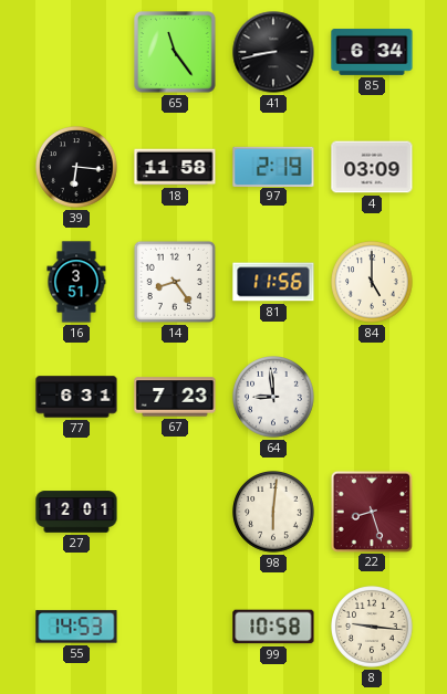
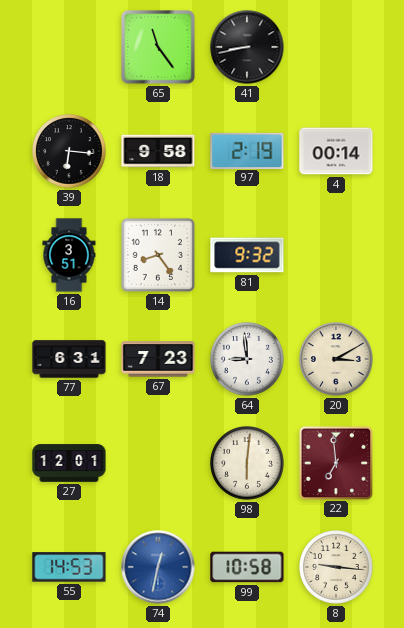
85: 6:34 -> none (372, 53)
18: 11:58 -> 9:58 (158, 151)
4: 03:09 -> 00:14 (336, 151)
81: 11:56 -> 9:32 (247, 255)
84: 5:00 -> none (372, 282)
20: none -> 3:10 (336, 359)
22: 8:27 -> 6:59 (335, 462)
74: none -> 12:32 (158, 567)
